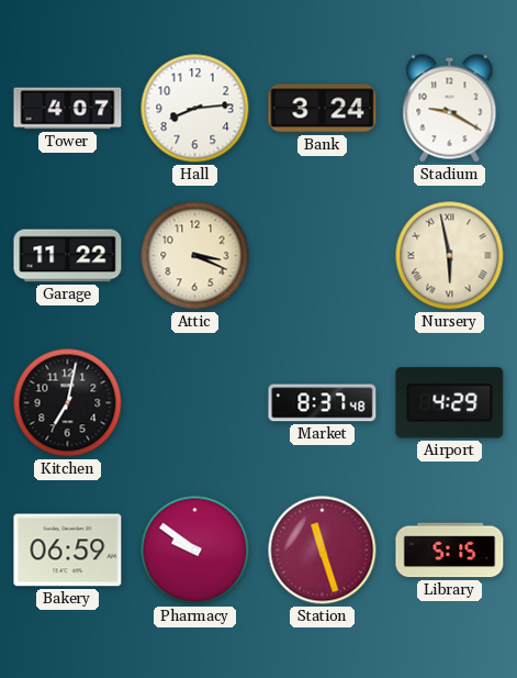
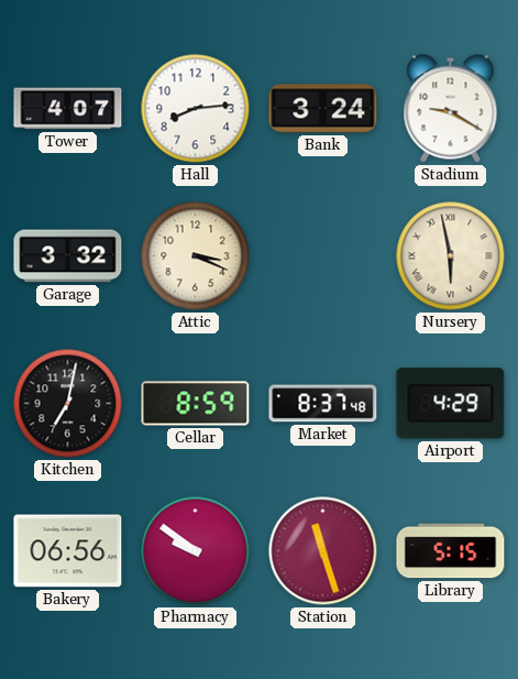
Garage: 11:22 -> 3:32 (68, 256)
Cellar: none -> 8:59 (196, 404)
Bakery: 06:59 -> 06:56 (68, 551)
